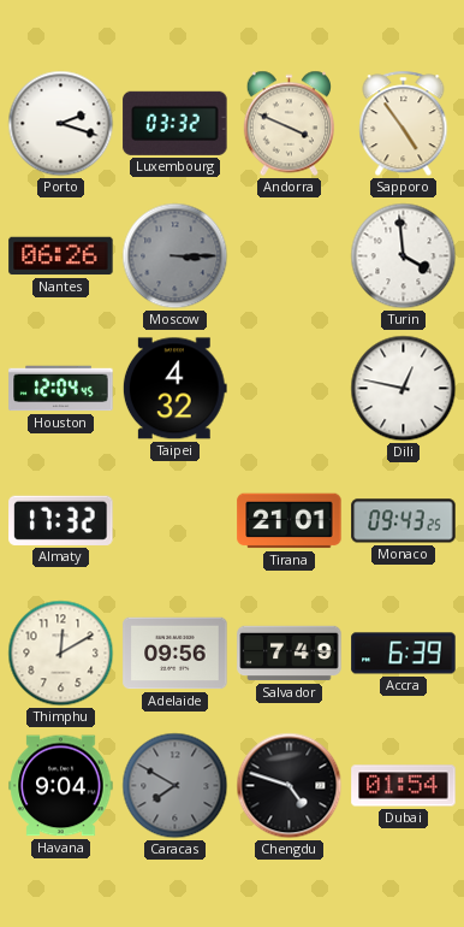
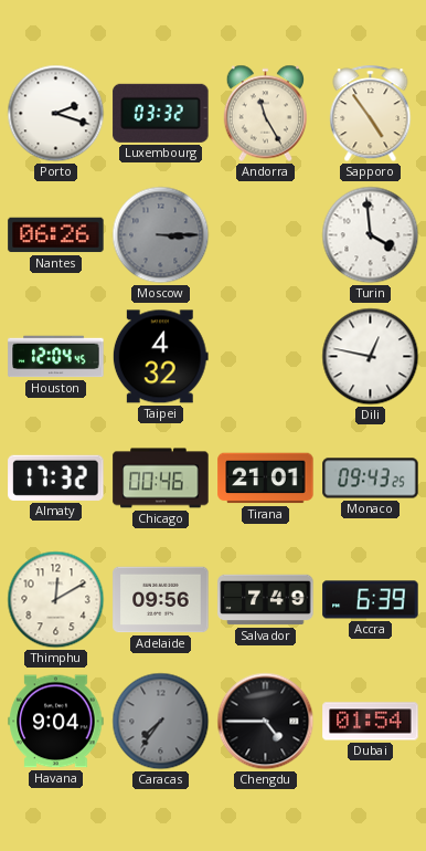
Andorra: 3:49 -> 11:25 (265, 114)
Chicago: none -> 00:46 (161, 479)
Caracas: 7:50 -> 7:36 (161, 722)
Chengdu: 4:48 -> 4:45 (266, 722)
